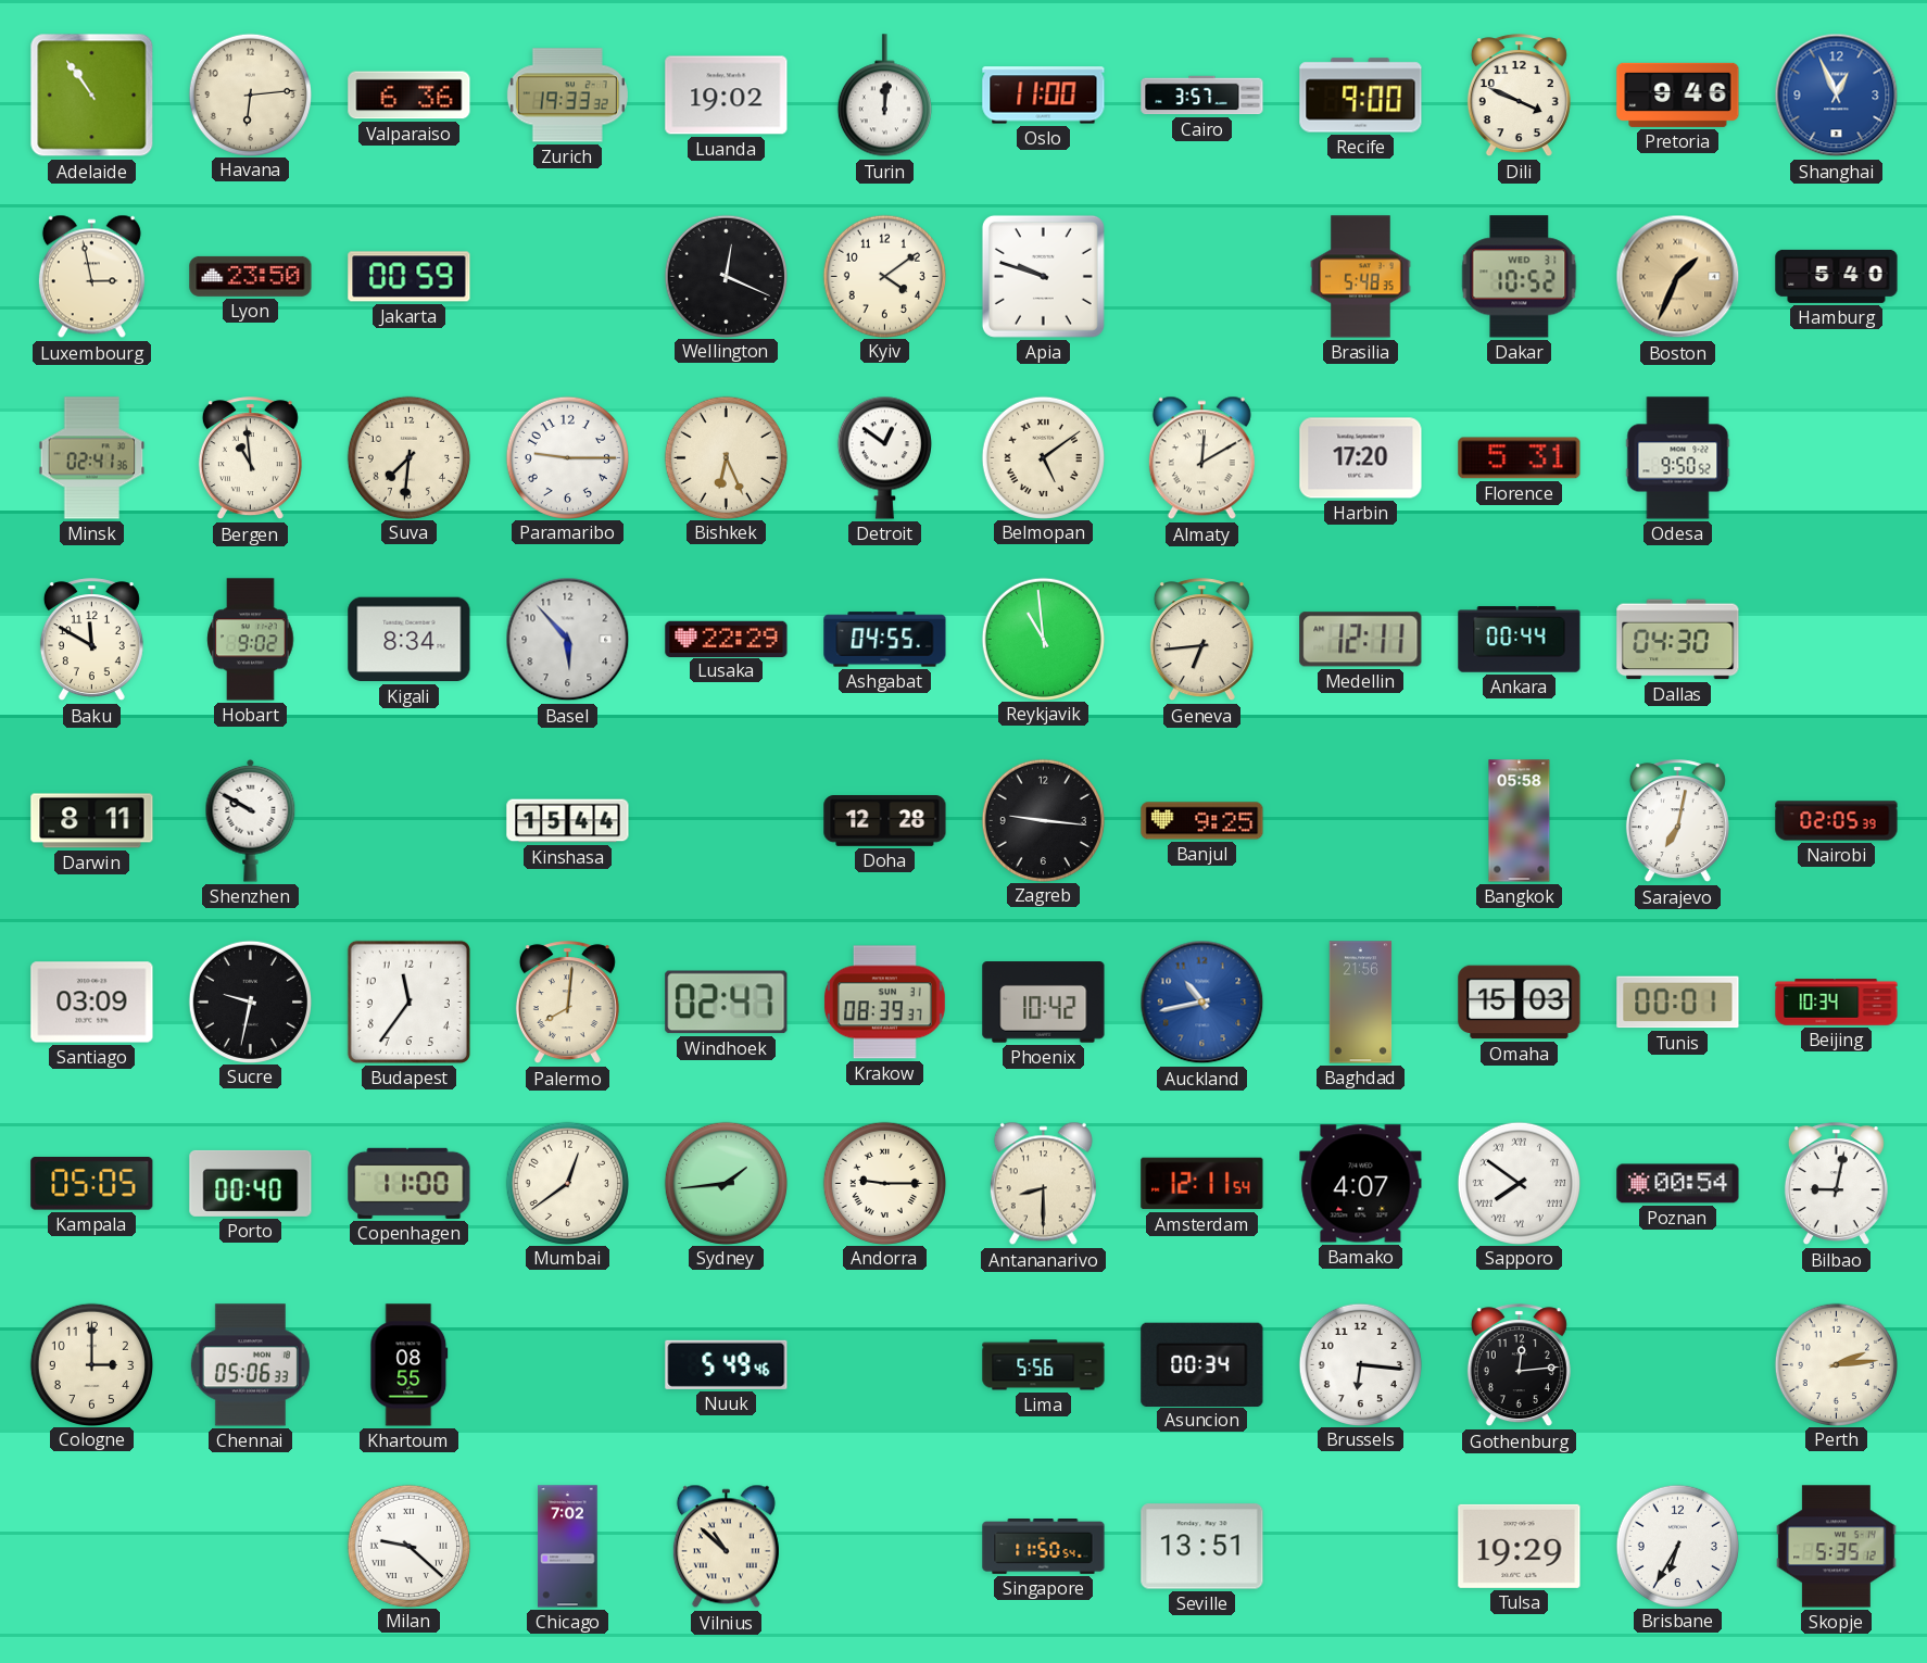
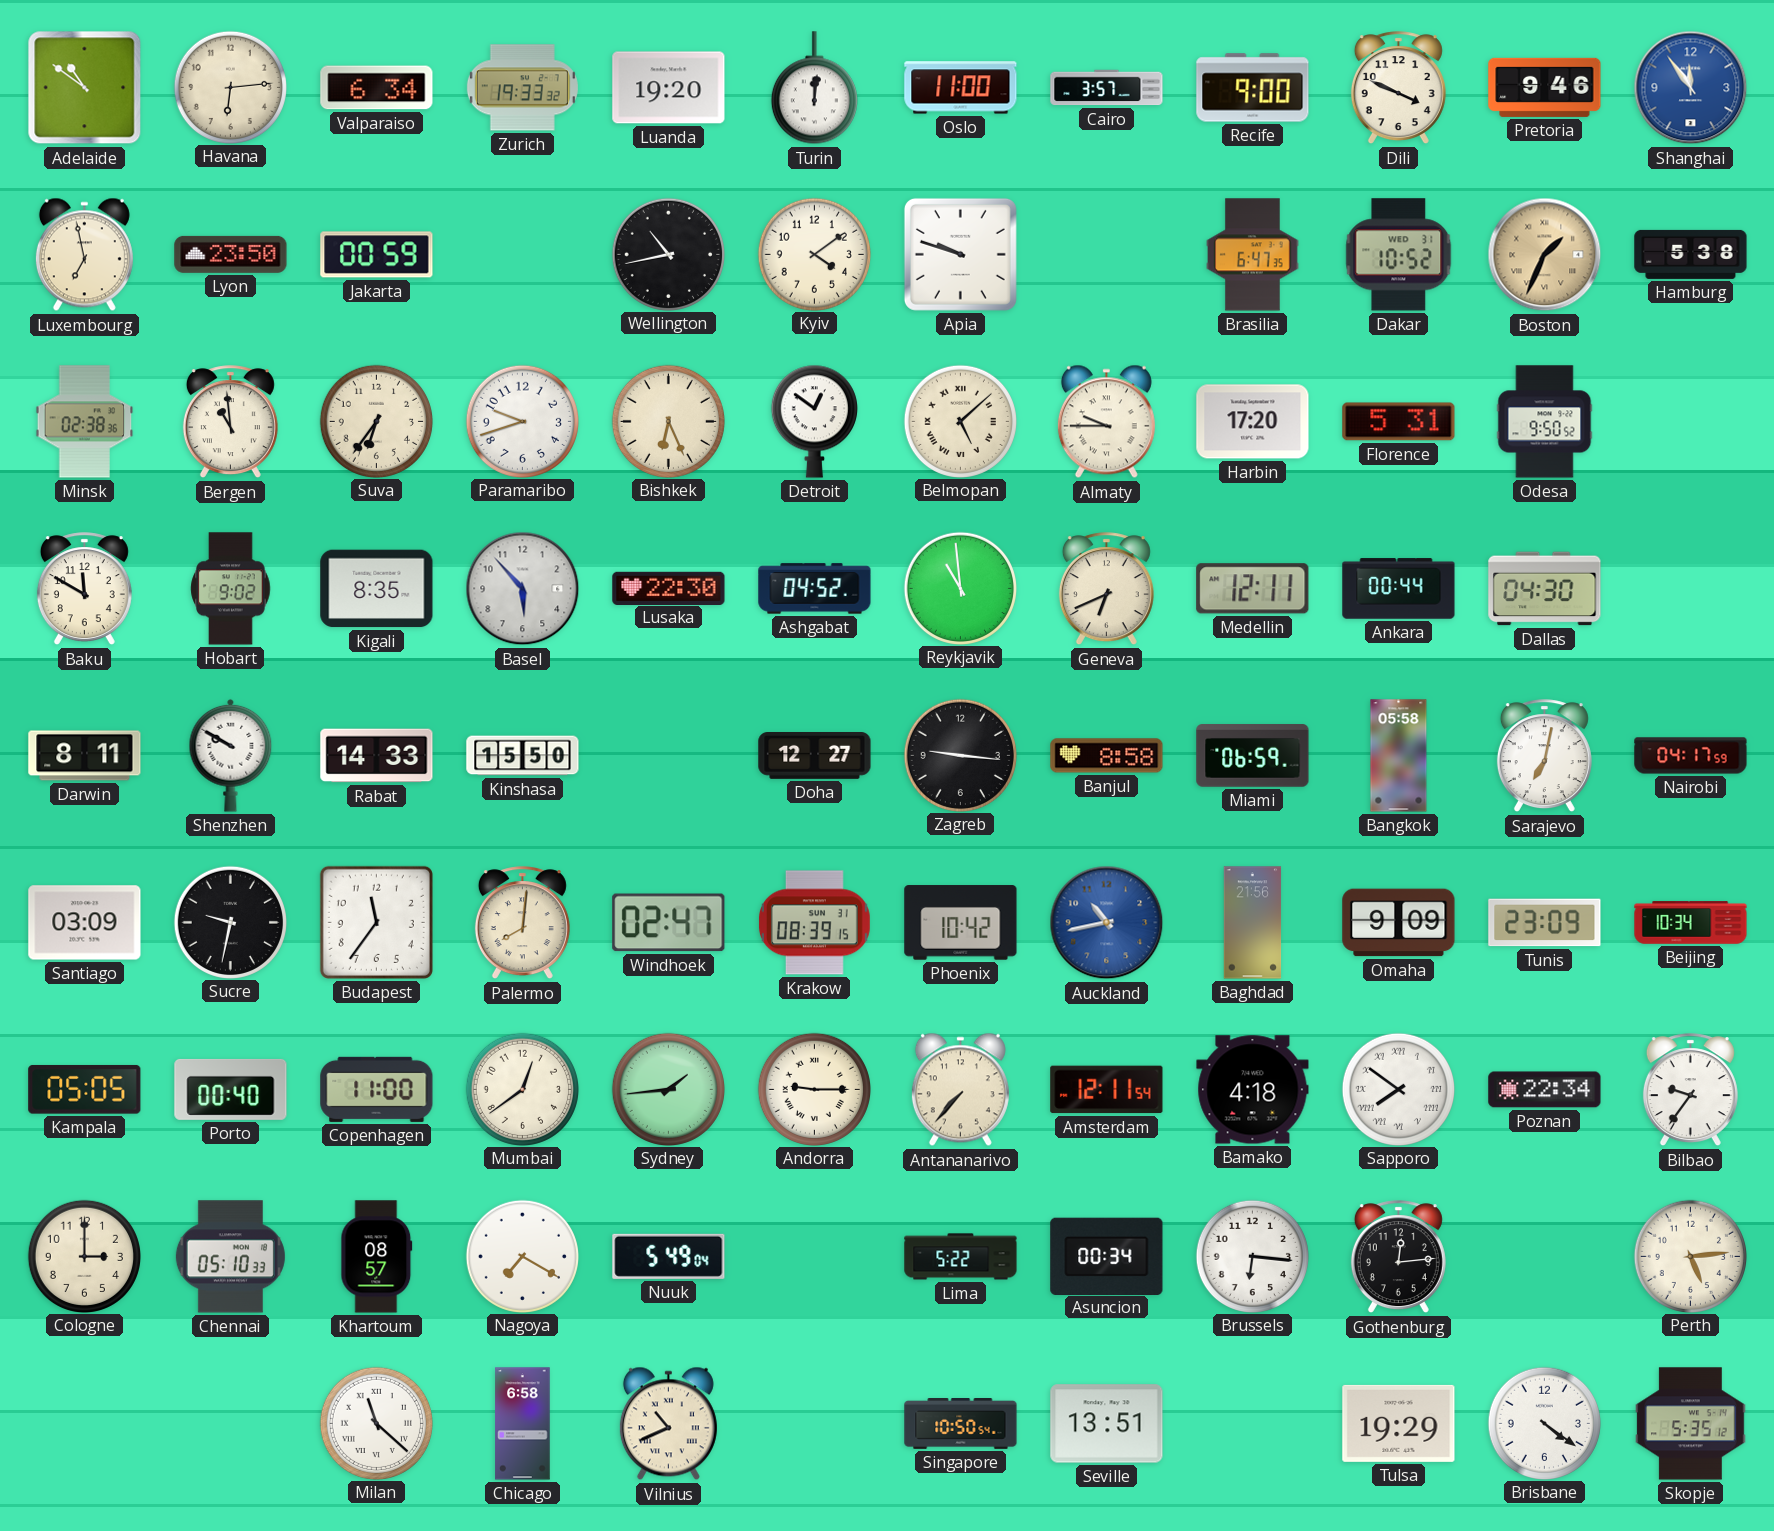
Adelaide: 10:54 -> 10:51 (85, 88)
Valparaiso: 6:36 -> 6:34 (377, 88)
Luanda: 19:02 -> 19:20 (669, 88)
Shanghai: 12:56 -> 11:54 (1691, 88)
Luxembourg: 2:58 -> 6:58 (84, 255)
Wellington: 12:19 -> 10:43 (668, 254)
Brasilia: 5:48 -> 6:47 (1253, 255)
Hamburg: 5:40 -> 5:38 (1691, 254)
Minsk: 02:41 -> 02:38 (85, 422)
Suva: 7:31 -> 6:36 (376, 421)
Paramaribo: 9:15 -> 9:42 (522, 421)
Belmopan: 5:09 -> 5:08 (960, 421)
Almaty: 12:10 -> 9:45 (1106, 422)
Kigali: 8:34 -> 8:35 (377, 589)
Lusaka: 22:29 -> 22:30 (669, 588)
Ashgabat: 04:55 -> 04:52 (815, 589)
Geneva: 6:44 -> 6:41 (1106, 589)
Rabat: none -> 14:33 (377, 756)
Kinshasa: 15:44 -> 15:50 (523, 756)
Doha: 12:28 -> 12:27 (815, 756)
Banjul: 9:25 -> 8:58 (1107, 756)
Miami: none -> 06:59 (1253, 756)
Nairobi: 02:05 -> 04:17 (1691, 756)
Krakow: 08:39:37 -> 08:39:15 (814, 923)
Omaha: 15:03 -> 9:09 (1399, 923)
Tunis: 00:01 -> 23:09 (1545, 923)
Antananarivo: 8:30 -> 7:37 (960, 1090)
Bamako: 4:07 -> 4:18 (1253, 1090)
Poznan: 00:54 -> 22:34 (1545, 1090)
Bilbao: 9:02 -> 9:36 (1690, 1090)
Chennai: 05:06 -> 05:10 (230, 1257)
Khartoum: 08:55 -> 08:57 (377, 1257)
Nagoya: none -> 7:20 (522, 1256)
Nuuk: 5:49:46 -> 5:49:04 (669, 1256)
Lima: 5:56 -> 5:22 (961, 1257)
Perth: 2:14 -> 5:14 (1690, 1256)
Milan: 9:22 -> 11:22 (376, 1423)
Chicago: 7:02 -> 6:58 (523, 1424)
Vilnius: 10:52 -> 10:41 (668, 1424)
Singapore: 11:50 -> 10:50 (961, 1424)
Brisbane: 6:35 -> 4:21 (1544, 1423)
